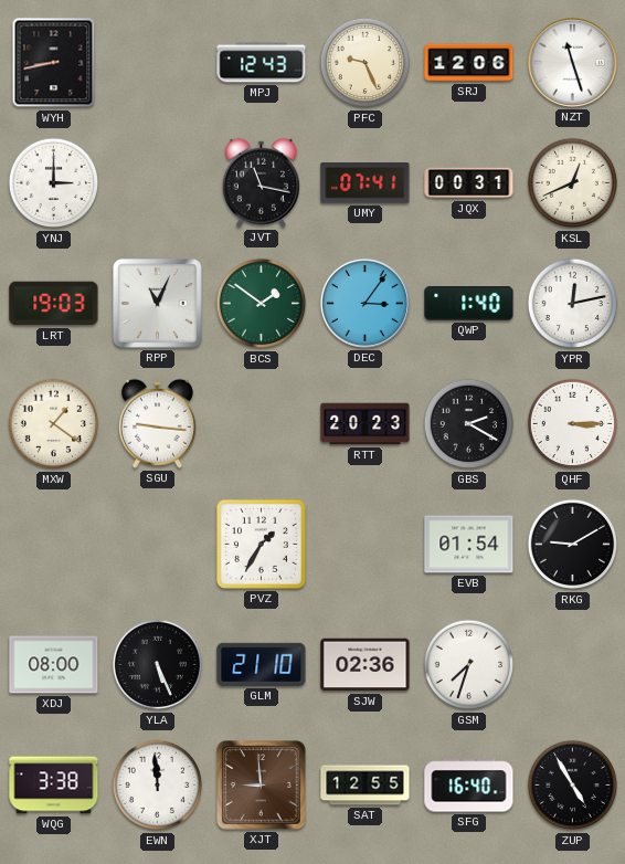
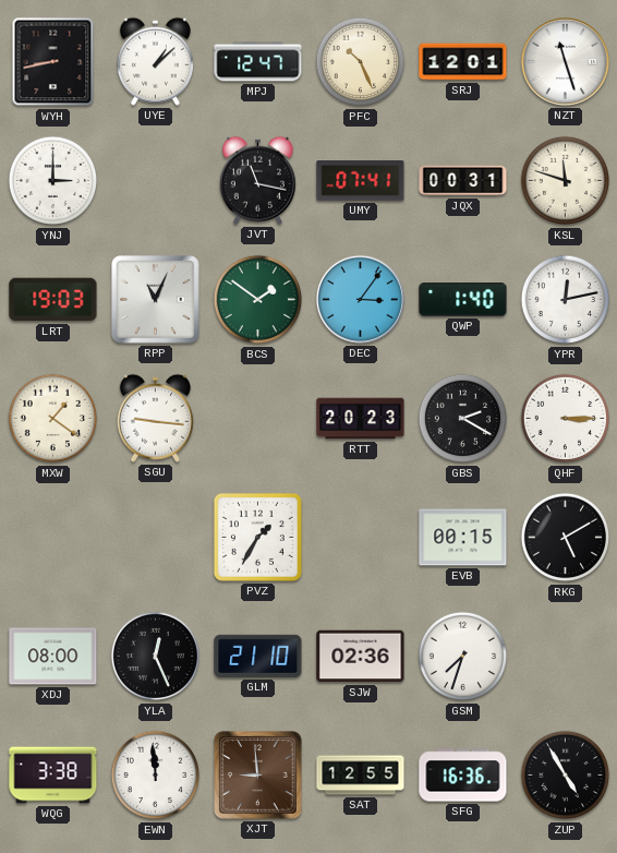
UYE: none -> 1:08 (155, 61)
MPJ: 12:43 -> 12:47 (258, 62)
PFC: 9:26 -> 10:26 (361, 62)
SRJ: 12:06 -> 12:01 (463, 62)
KSL: 12:41 -> 11:48 (566, 181)
EVB: 01:54 -> 00:15 (463, 538)
RKG: 9:10 -> 5:10 (566, 538)
YLA: 5:26 -> 12:26 (156, 657)
SFG: 16:40 -> 16:36 (463, 776)
